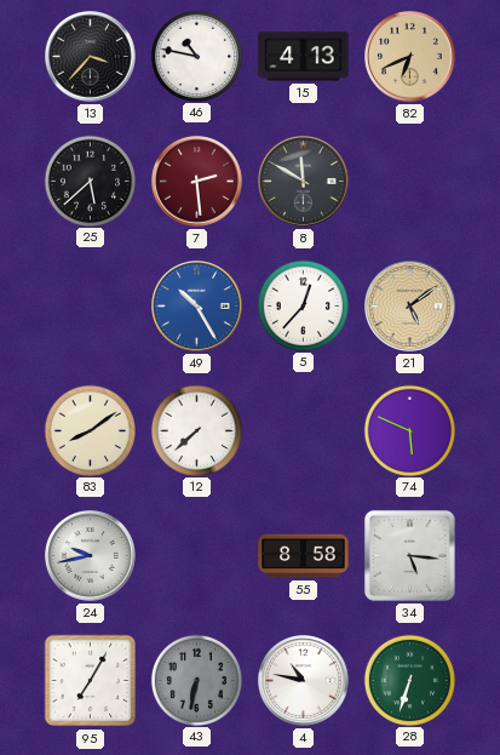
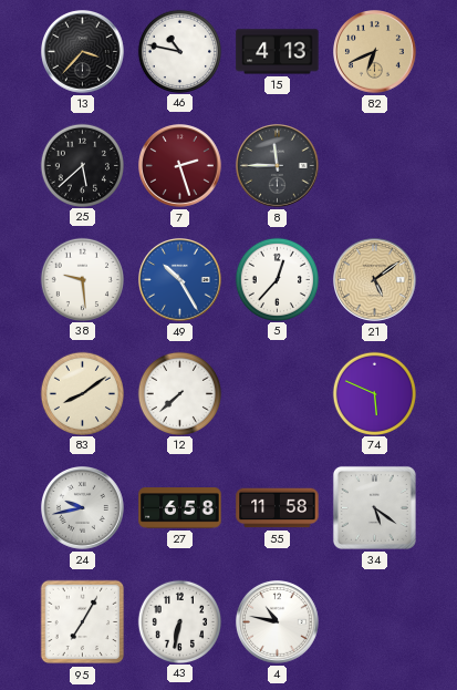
7: 2:29 -> 2:27 (180, 166)
8: 11:50 -> 11:45 (278, 166)
38: none -> 9:29 (82, 279)
27: none -> 6:58 (180, 508)
55: 8:58 -> 11:58 (278, 508)
34: 5:16 -> 5:21 (374, 507)
43 dial: grey -> white (179, 621)
28: 6:33 -> none (409, 680)
